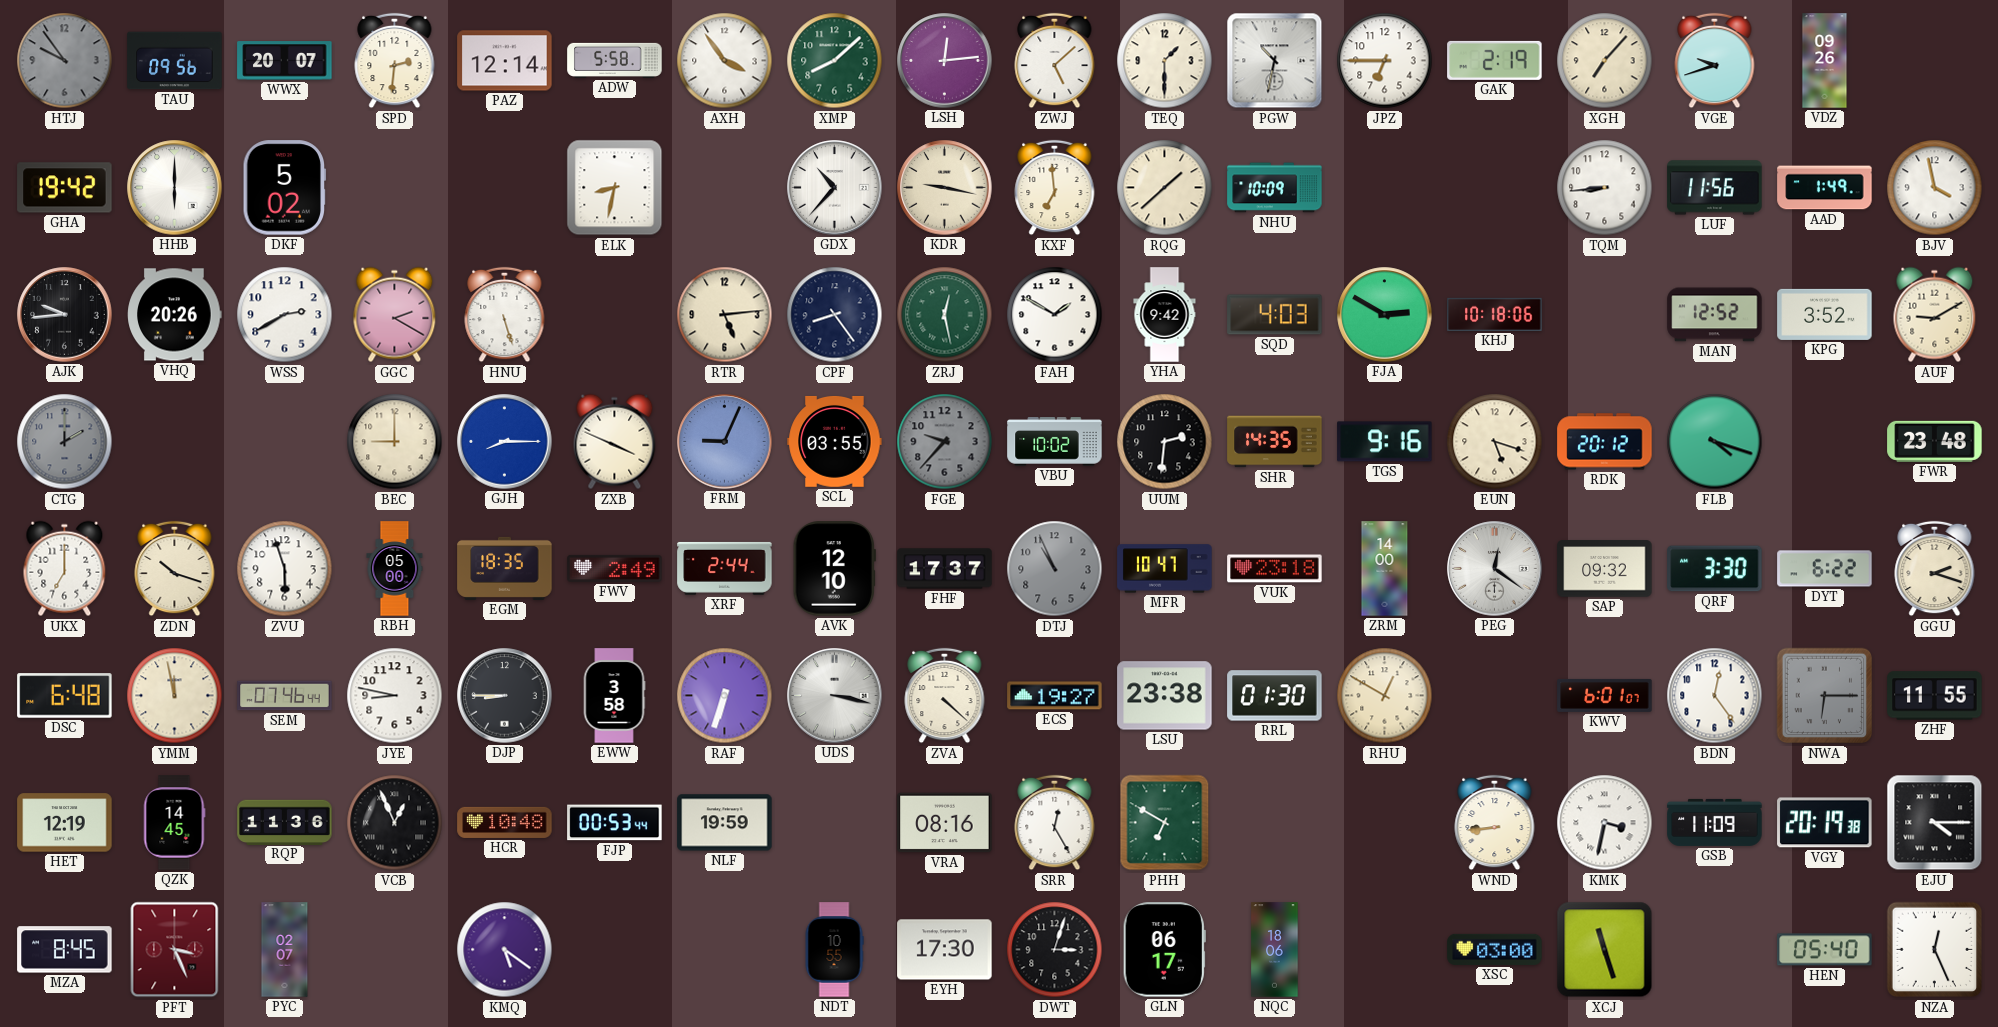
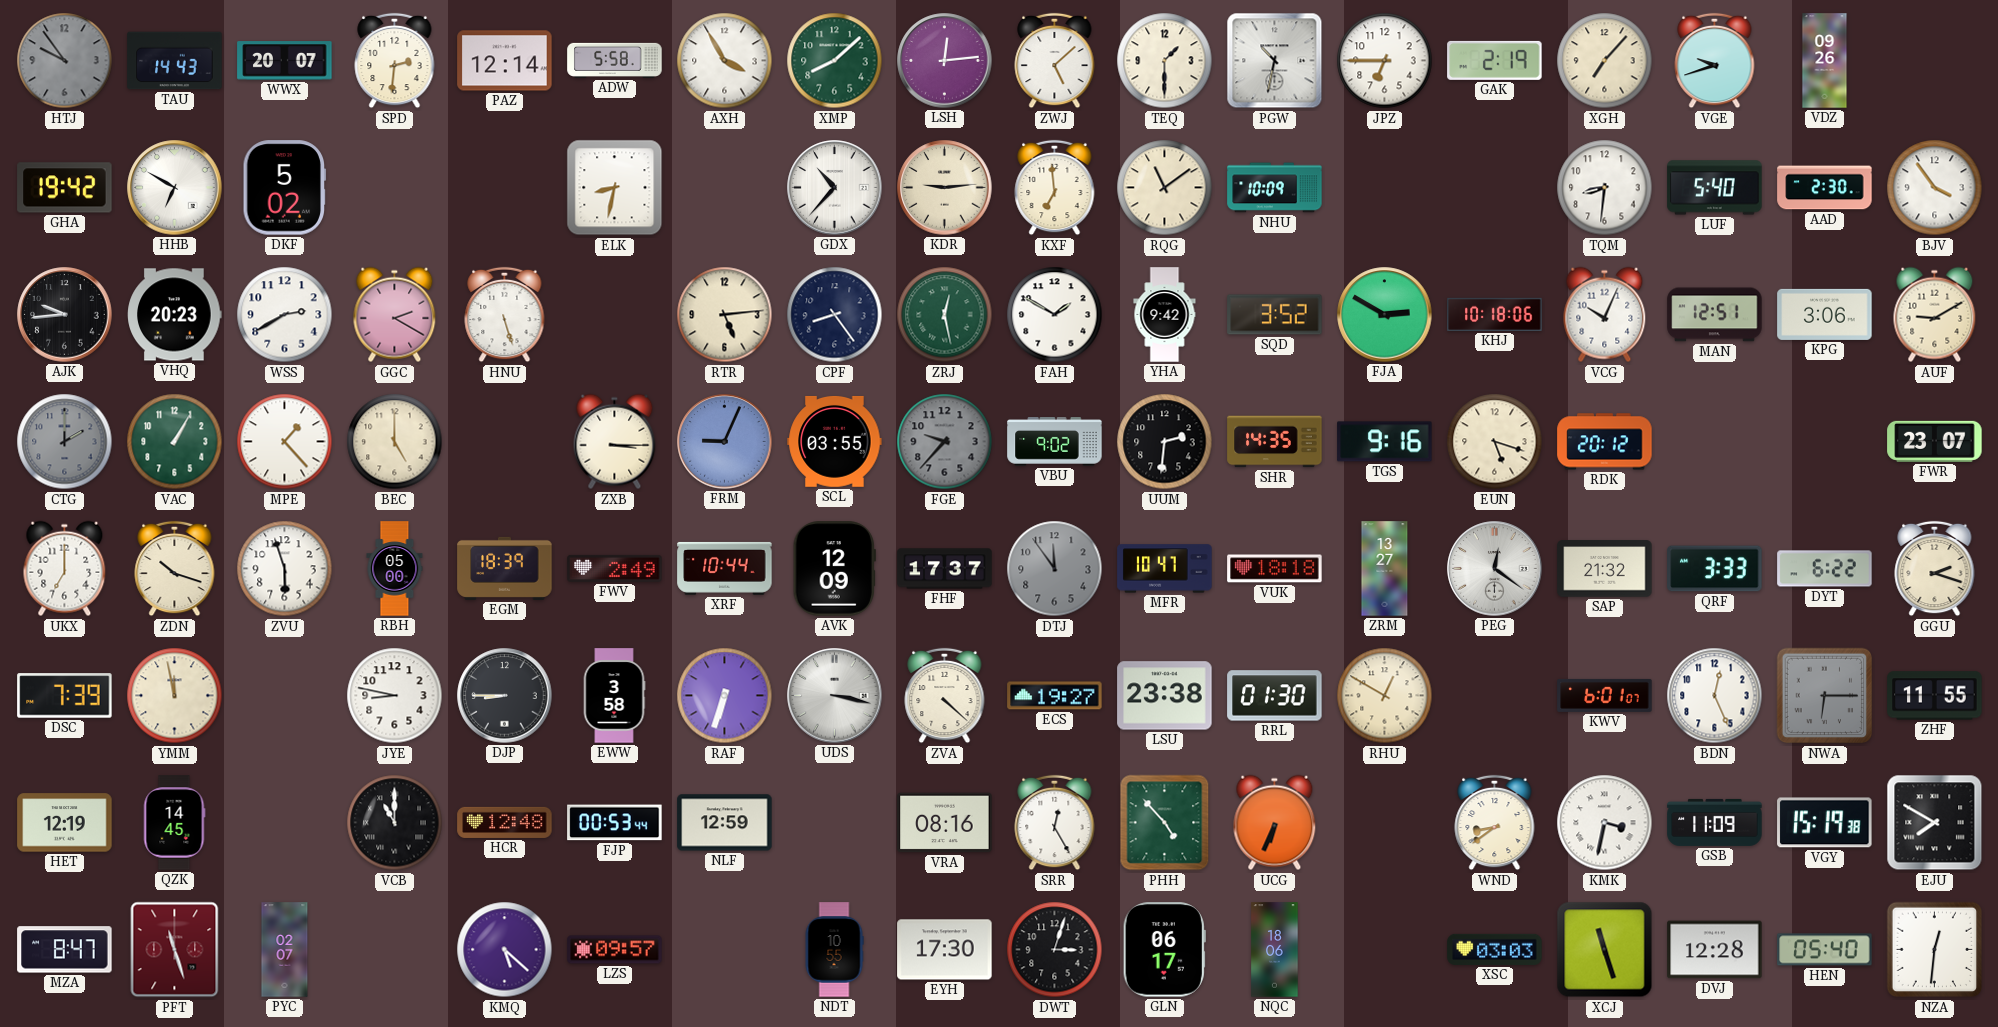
TAU: 09:56 -> 14:43 (175, 61)
AXH: 3:54 -> 3:55 (725, 61)
HHB: 6:00 -> 6:50 (175, 188)
KDR: 9:17 -> 9:14 (945, 188)
RQG: 1:38 -> 11:09 (1165, 188)
TQM: 8:44 -> 8:31 (1605, 188)
LUF: 11:56 -> 5:40 (1715, 188)
AAD: 1:49 -> 2:30 (1825, 188)
BJV: 3:58 -> 3:54 (1935, 188)
VHQ: 20:26 -> 20:23 (175, 315)
SQD: 4:03 -> 3:52 (1275, 315)
VCG: none -> 10:04 (1605, 315)
MAN: 12:52 -> 12:51 (1715, 315)
KPG: 3:52 -> 3:06 (1825, 314)
VAC: none -> 1:05 (175, 442)
MPE: none -> 1:23 (285, 442)
BEC: 9:00 -> 5:00 (395, 442)
GJH: 8:15 -> none (505, 442)
ZXB: 3:49 -> 3:15 (615, 442)
VBU: 10:02 -> 9:02 (1055, 442)
FLB: 4:18 -> none (1715, 442)
FWR: 23:48 -> 23:07 (1935, 441)
EGM: 18:35 -> 18:39 (505, 568)
XRF: 2:44 -> 10:44 (725, 568)
AVK: 12:10 -> 12:09 (834, 569)
DTJ: 10:56 -> 11:54 (1055, 569)
VUK: 23:18 -> 18:18 (1275, 569)
ZRM: 14:00 -> 13:27 (1385, 569)
SAP: 09:32 -> 21:32 (1605, 569)
QRF: 3:30 -> 3:33 (1715, 569)
DSC: 6:48 -> 7:39 (65, 696)
SEM: 07:46 -> none (285, 696)
BDN: 12:24 -> 12:26 (1715, 696)
RQP: 11:36 -> none (285, 822)
VCB: 12:56 -> 11:00 (395, 823)
HCR: 10:48 -> 12:48 (505, 822)
NLF: 19:59 -> 12:59 (725, 823)
PHH: 6:50 -> 4:53 (1165, 823)
UCG: none -> 6:34 (1275, 823)
WND: 8:44 -> 8:39 (1495, 823)
VGY: 20:19 -> 15:19 (1825, 823)
EJU: 4:15 -> 7:50 (1935, 823)
MZA: 8:45 -> 8:47 (65, 950)
PFT: 3:26 -> 11:27 (175, 950)
KMQ: 5:21 -> 5:22 (505, 950)
LZS: none -> 09:57 (615, 950)
XSC: 03:00 -> 03:03 (1495, 949)
DVJ: none -> 12:28 (1715, 950)
NZA: 12:26 -> 12:31 (1935, 950)
